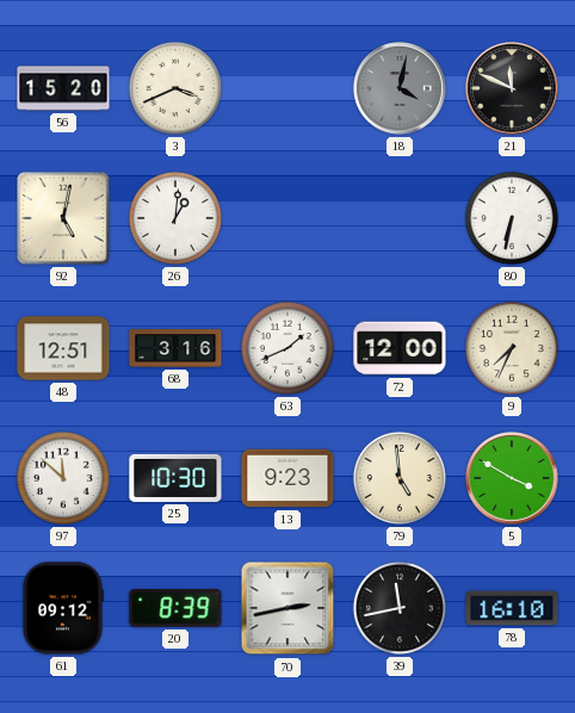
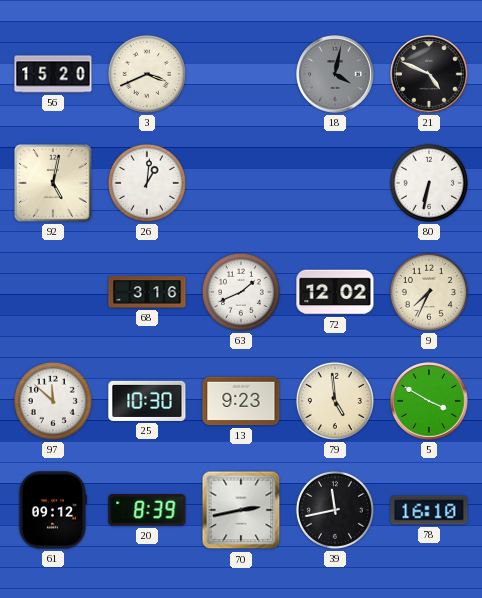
21: 11:49 -> 4:49 (429, 74)
48: 12:51 -> none (63, 348)
72: 12:00 -> 12:02 (335, 292)
